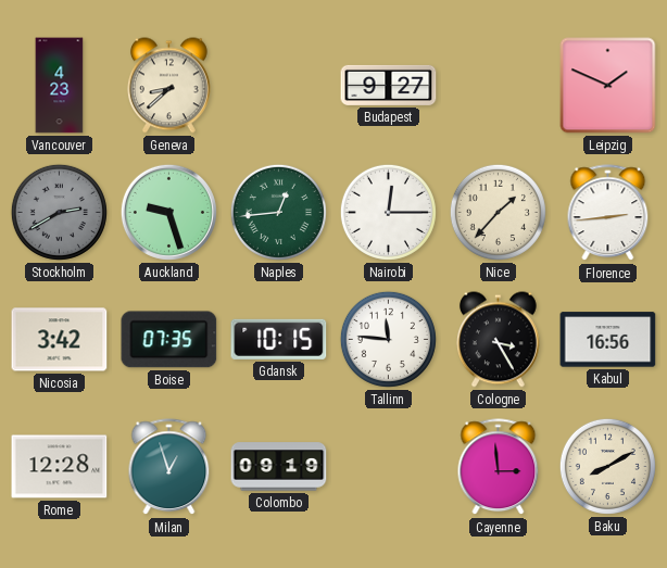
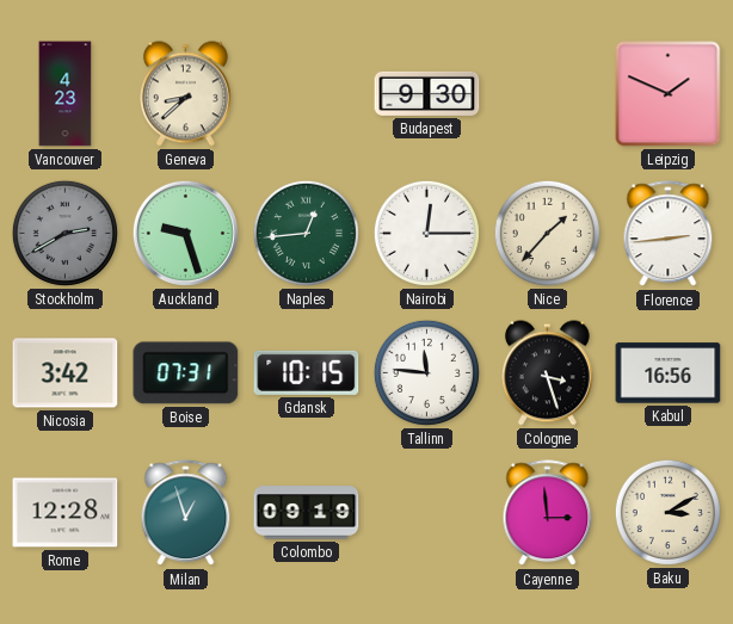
Budapest: 9:27 -> 9:30 (427, 93)
Boise: 07:35 -> 07:31 (186, 373)
Cologne: 3:25 -> 3:27 (547, 373)
Baku: 8:10 -> 3:10 (667, 512)
